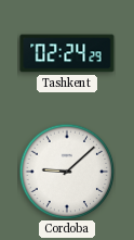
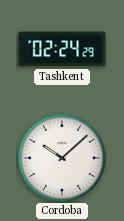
Cordoba: 9:08 -> 10:08 (62, 158)
